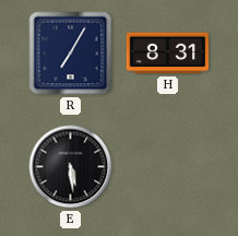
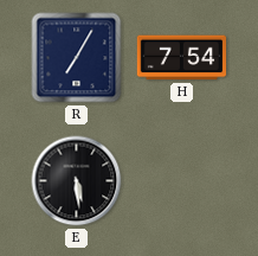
H: 8:31 -> 7:54 (182, 58)
